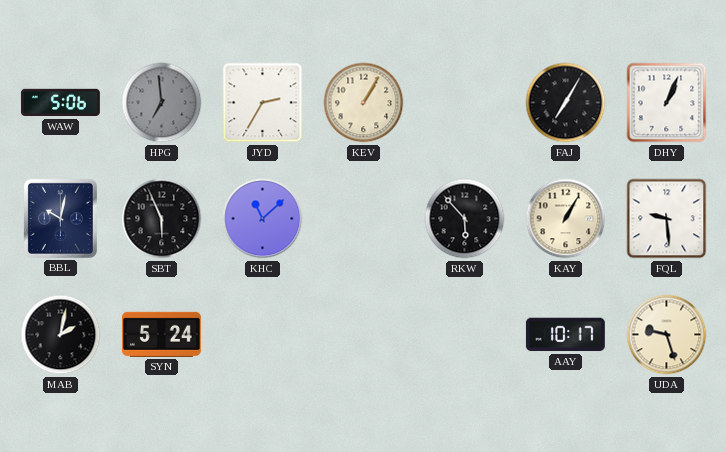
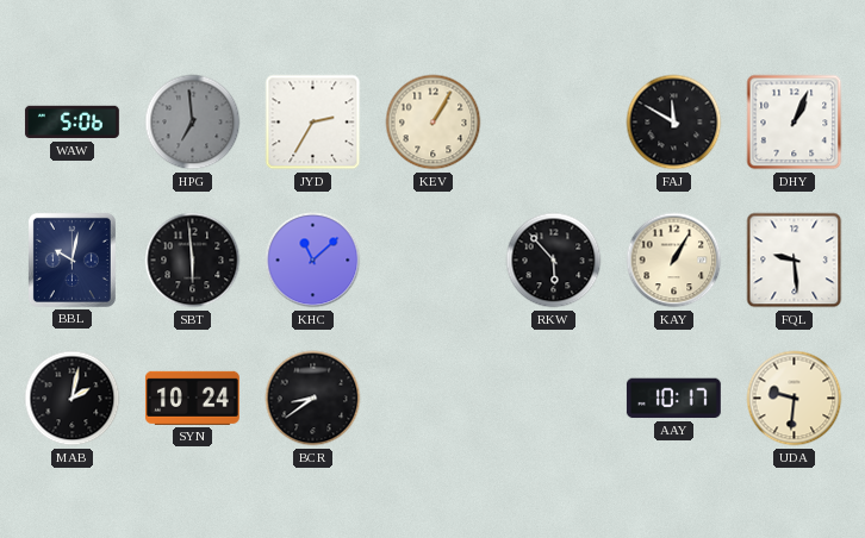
FAJ: 7:05 -> 11:50 (674, 123)
SBT: 5:56 -> 5:59 (193, 261)
SYN: 5:24 -> 10:24 (192, 398)
BCR: none -> 8:39 (313, 399)
UDA: 9:27 -> 9:31 (795, 399)
